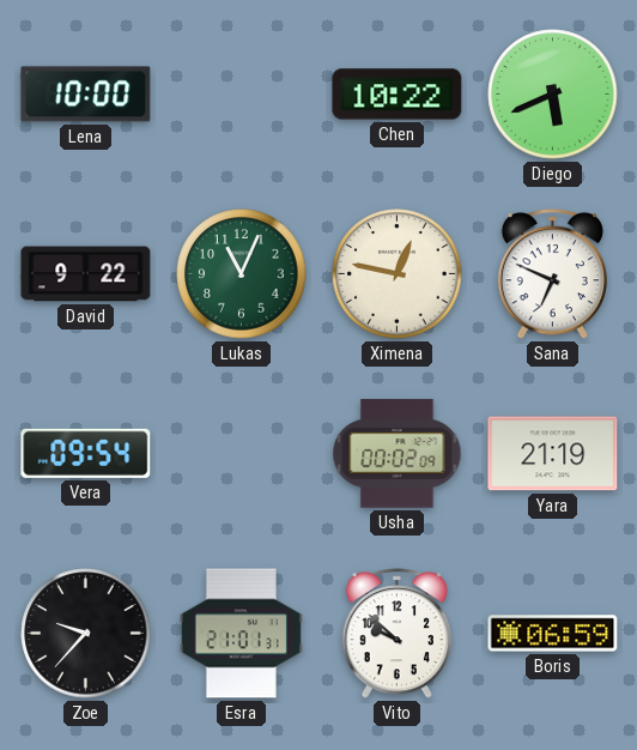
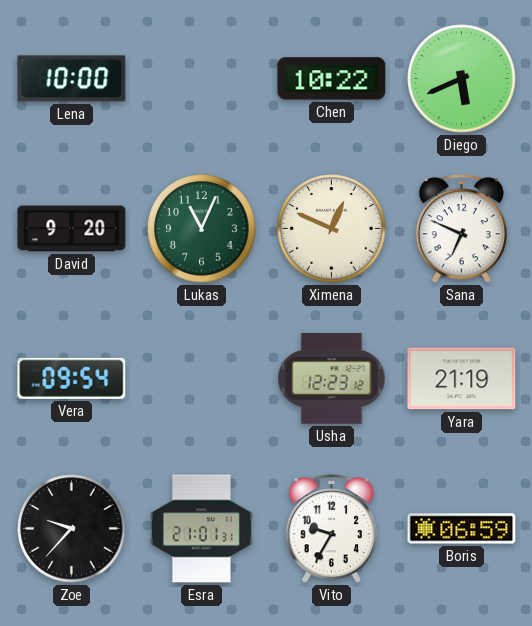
David: 9:22 -> 9:20 (72, 229)
Ximena: 12:47 -> 12:49 (332, 229)
Usha: 00:02 -> 12:23 (332, 379)
Vito: 9:52 -> 9:35 (331, 529)
